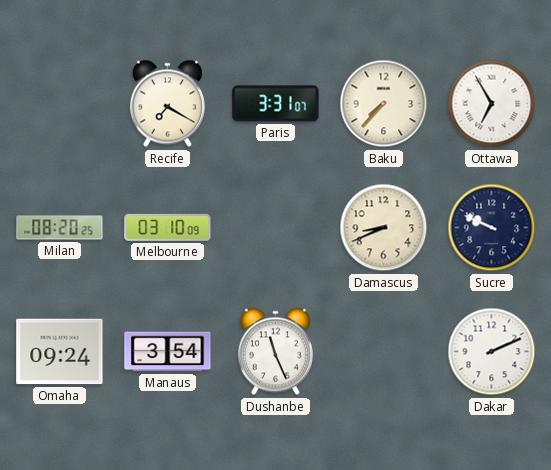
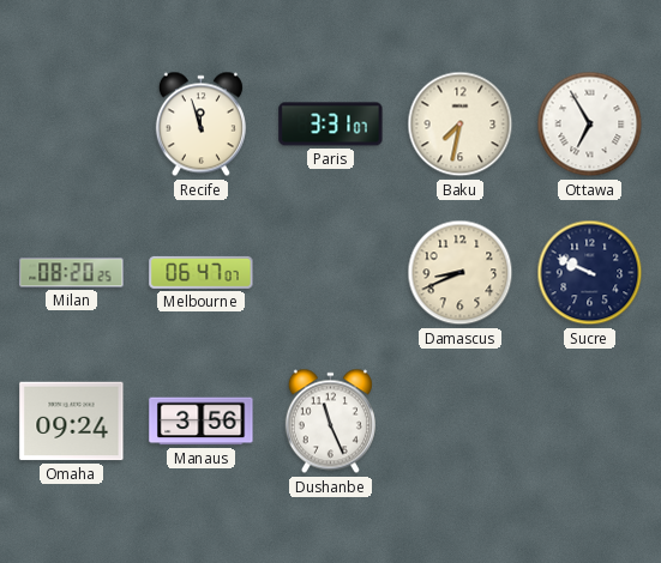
Recife: 7:20 -> 11:57 (200, 125)
Baku: 7:37 -> 7:32 (461, 125)
Melbourne: 03:10 -> 06:47 (202, 272)
Manaus: 3:54 -> 3:56 (202, 422)
Dakar: 2:11 -> none (492, 352)
